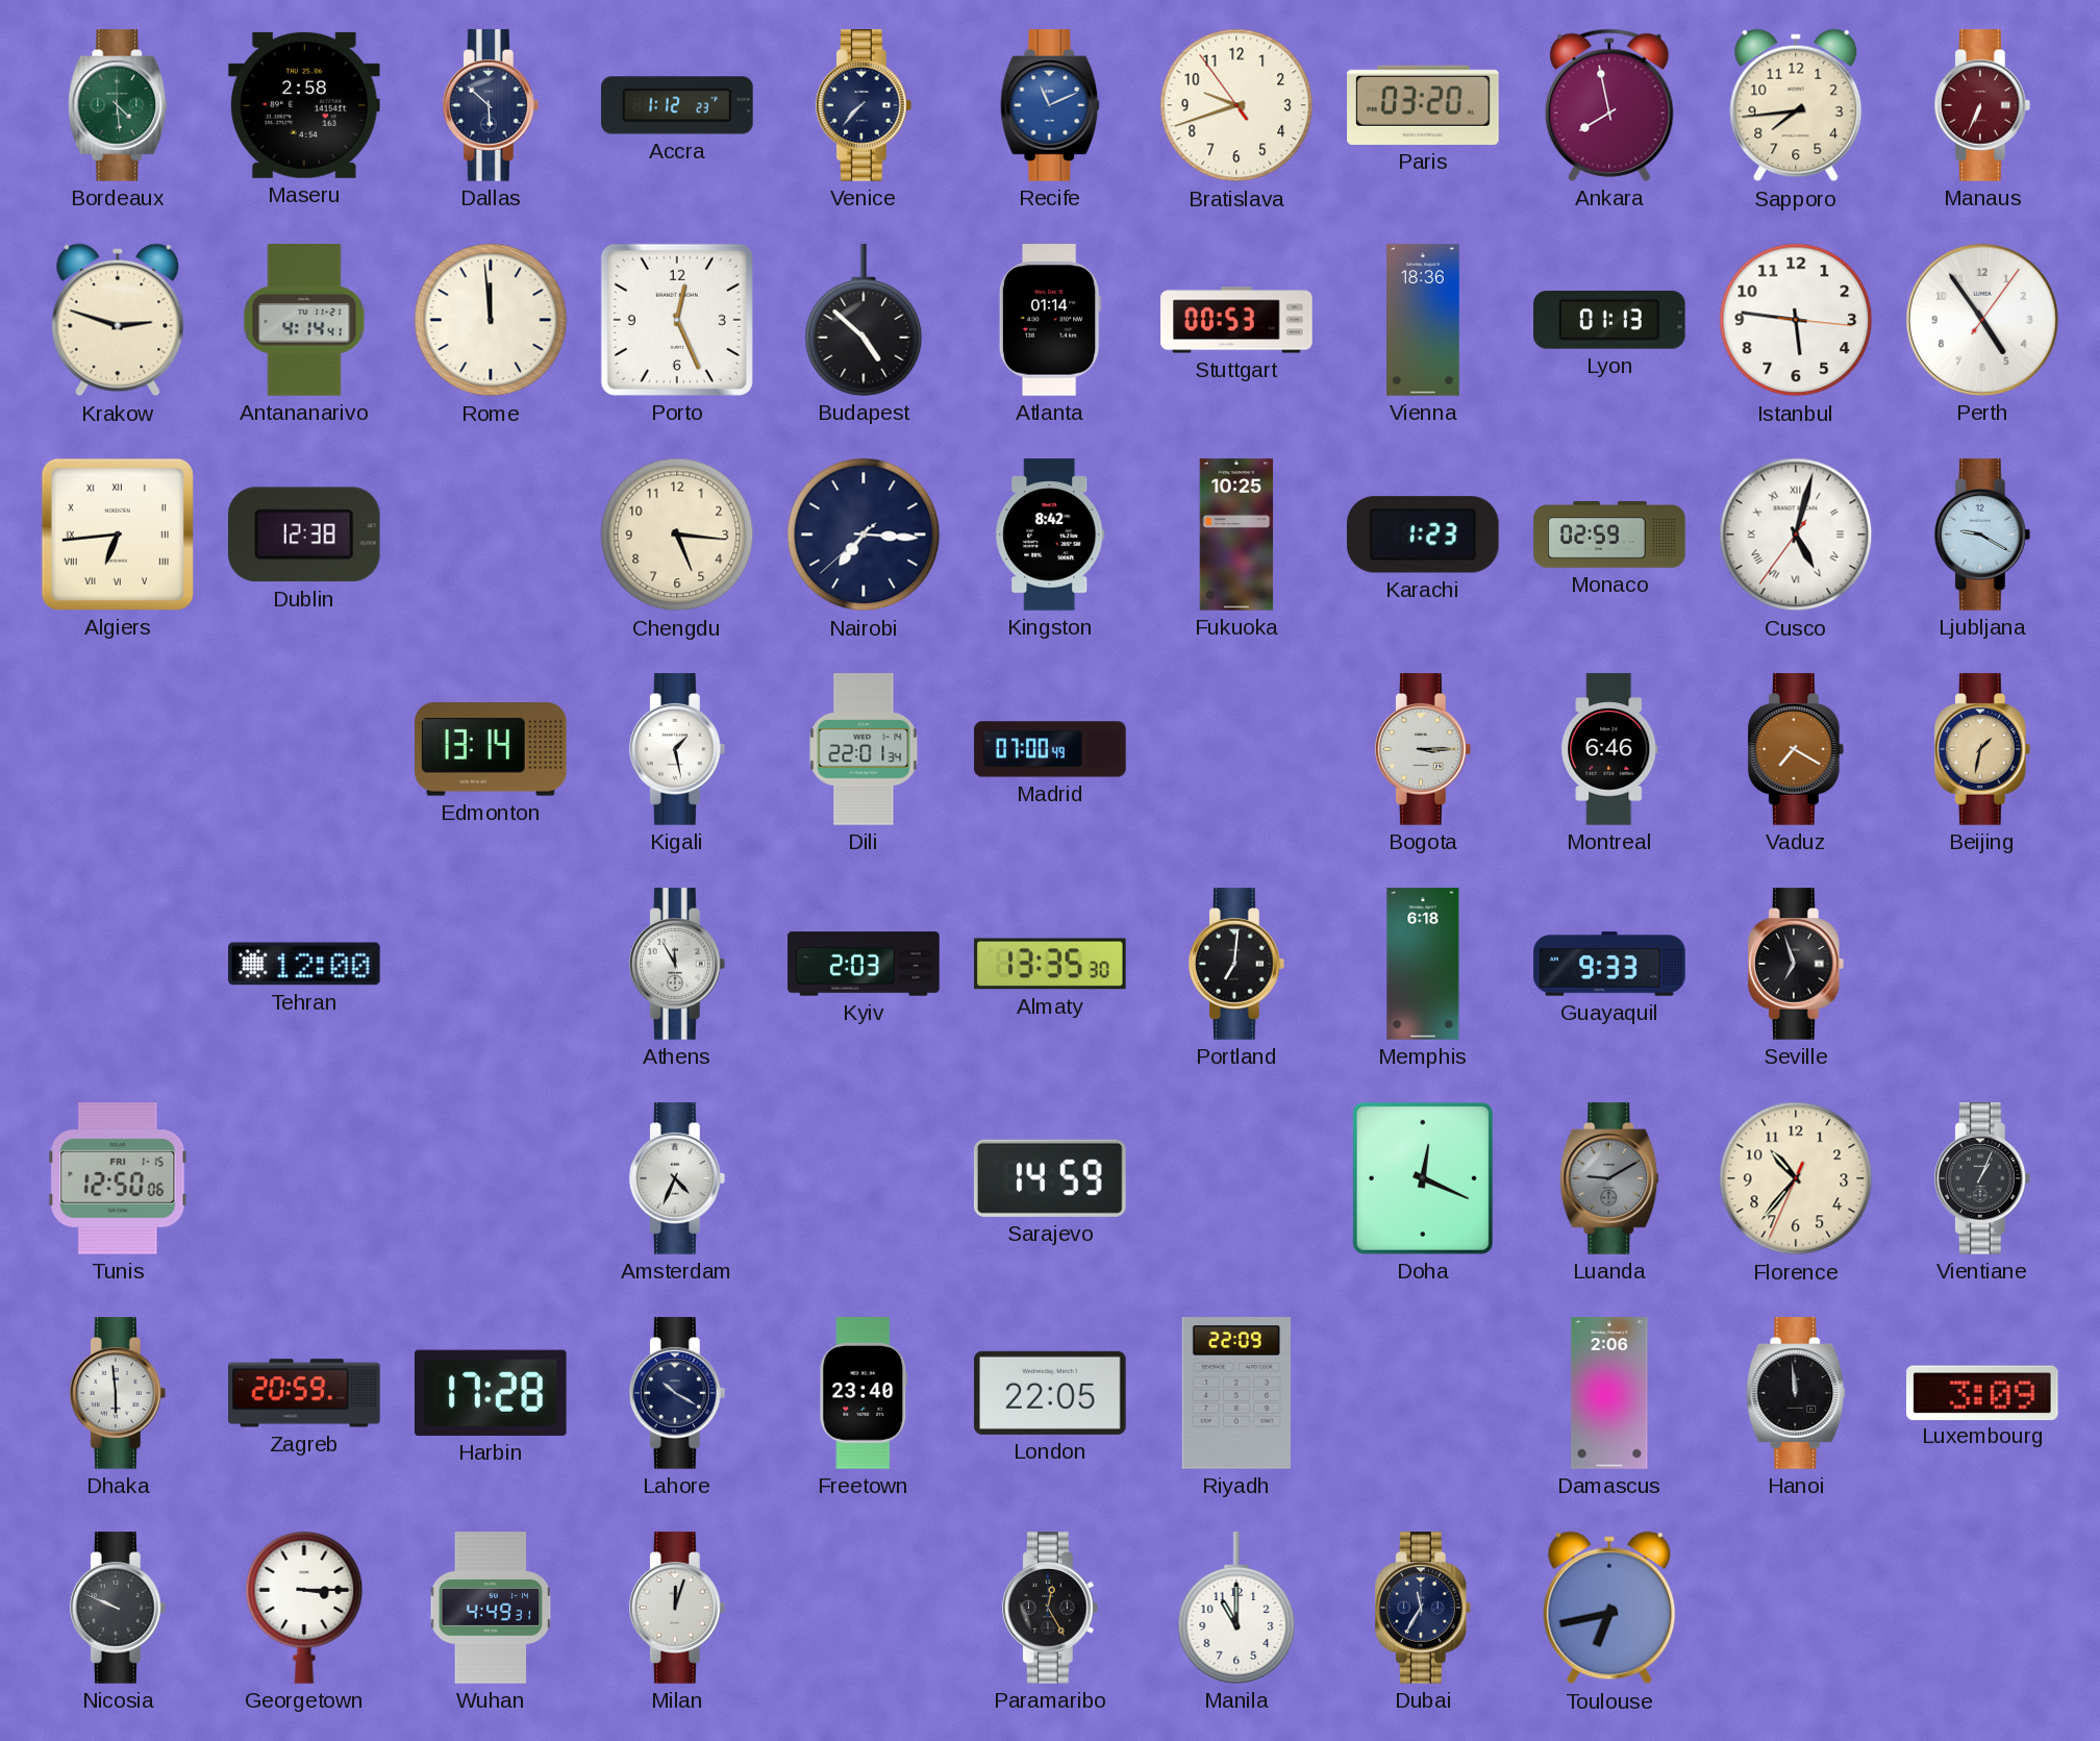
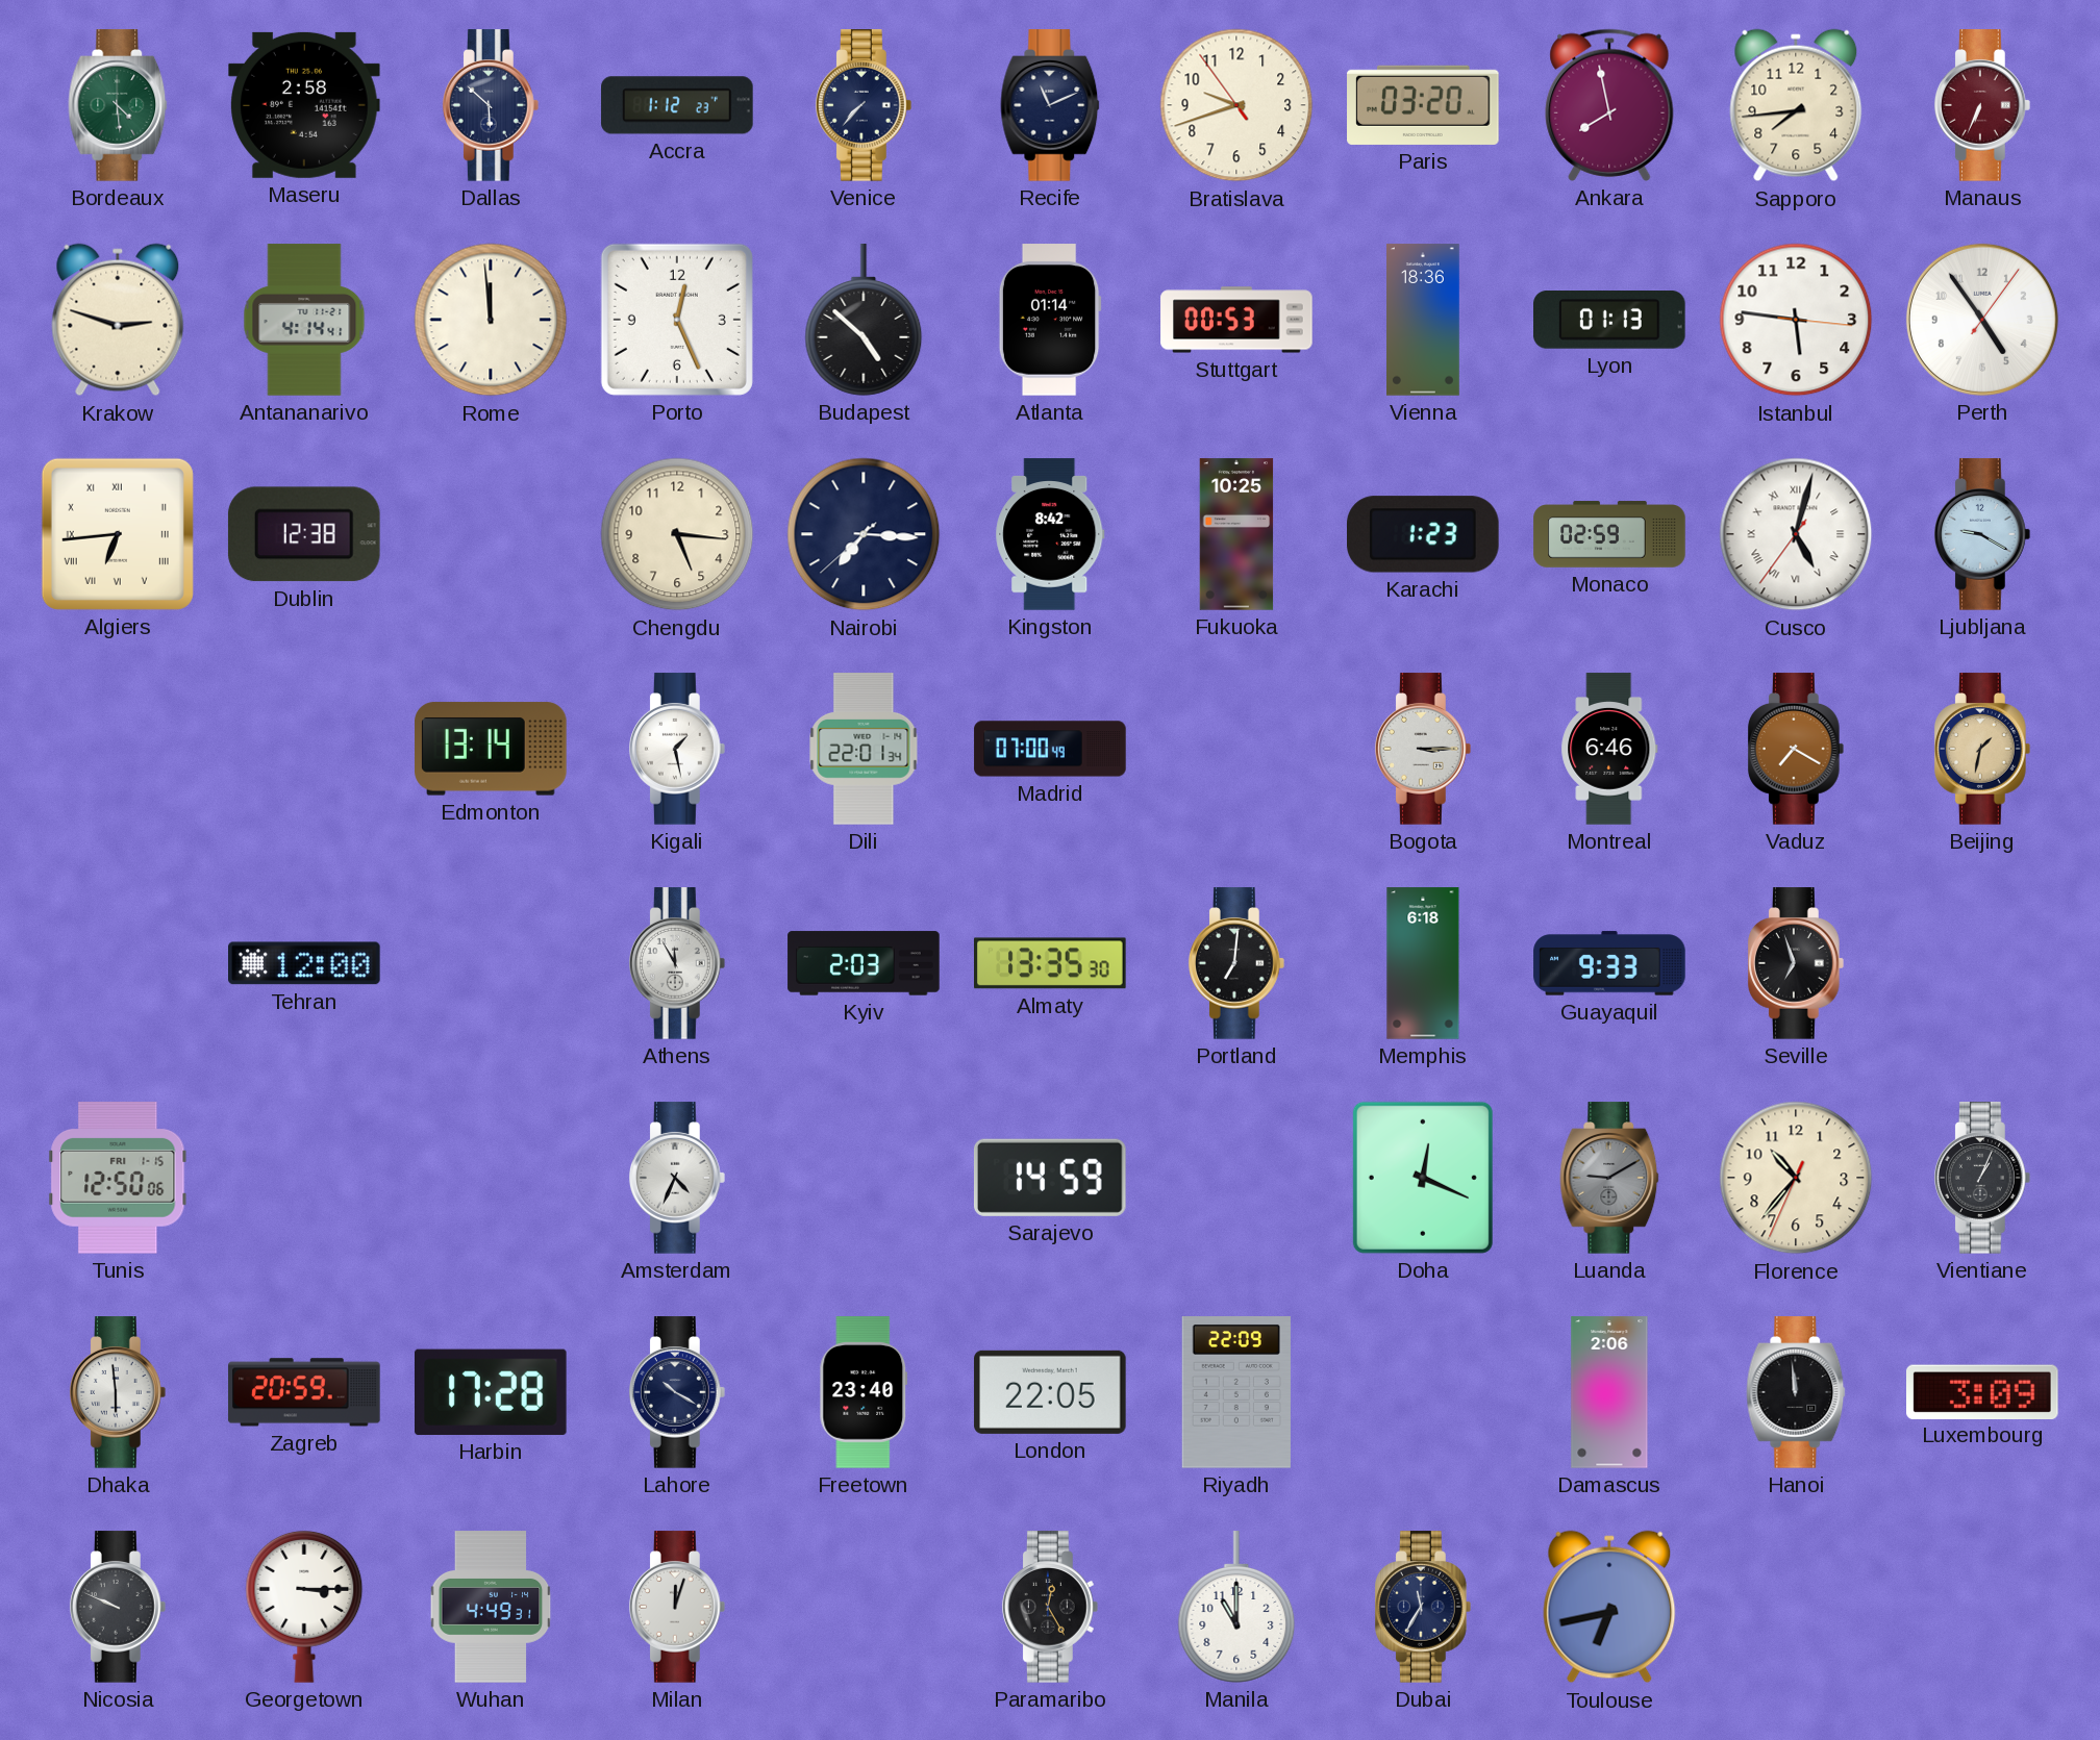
Recife dial: blue -> navy (1050, 105)
